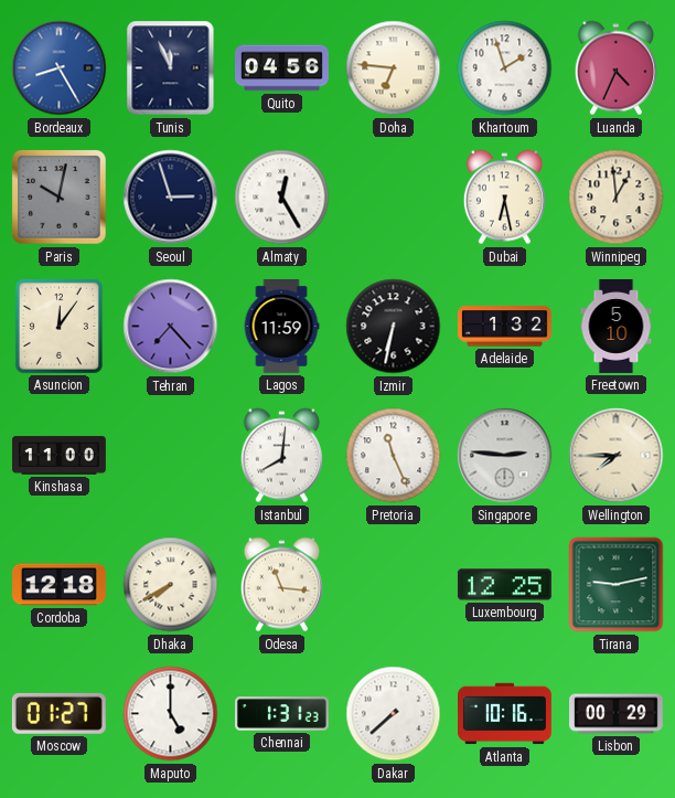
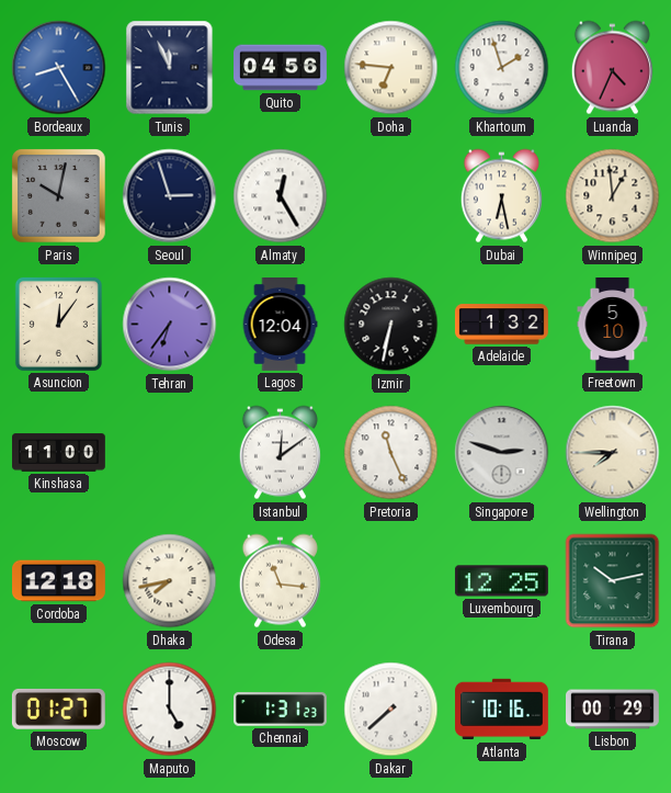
Tehran: 7:23 -> 6:36 (170, 325)
Lagos: 11:59 -> 12:04 (280, 325)
Istanbul: 8:01 -> 12:09 (280, 453)
Singapore: 2:46 -> 2:48 (502, 453)
Dhaka: 7:40 -> 7:43 (170, 581)
Tirana: 9:13 -> 10:13 (613, 581)
